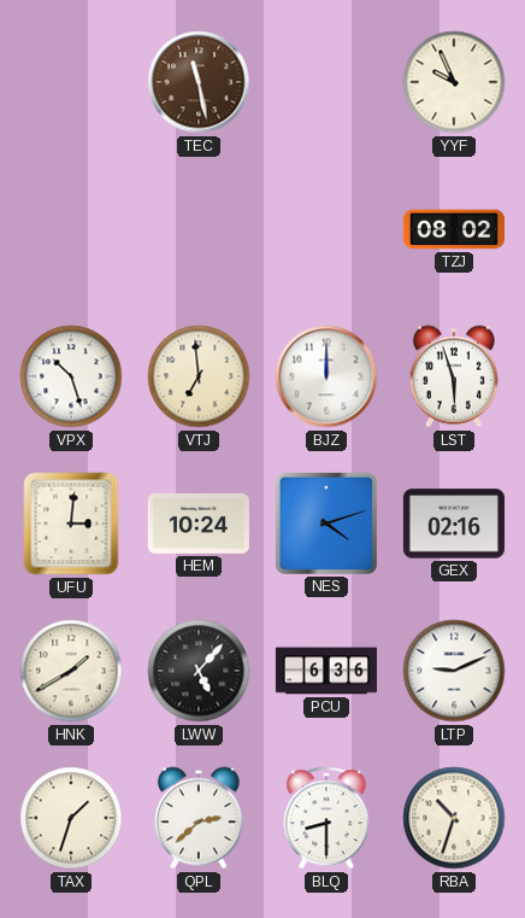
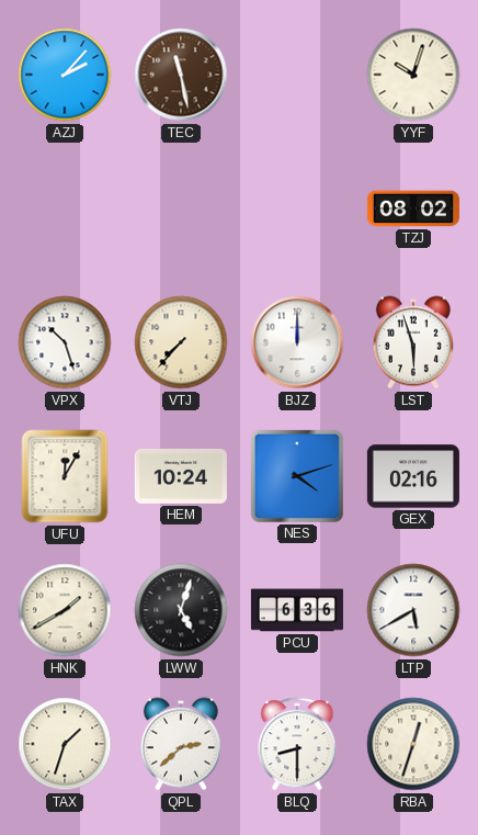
AZJ: none -> 2:07 (65, 75)
YYF: 9:56 -> 10:03 (413, 75)
VTJ: 6:59 -> 7:37 (181, 342)
UFU: 3:01 -> 12:05 (65, 476)
LWW: 5:07 -> 5:03 (181, 610)
LTP: 9:11 -> 5:40 (413, 610)
RBA: 10:33 -> 12:33 (413, 744)
